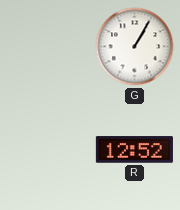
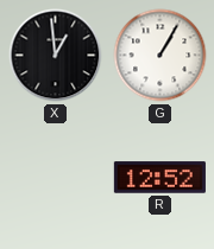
X: none -> 12:59 (56, 56)
